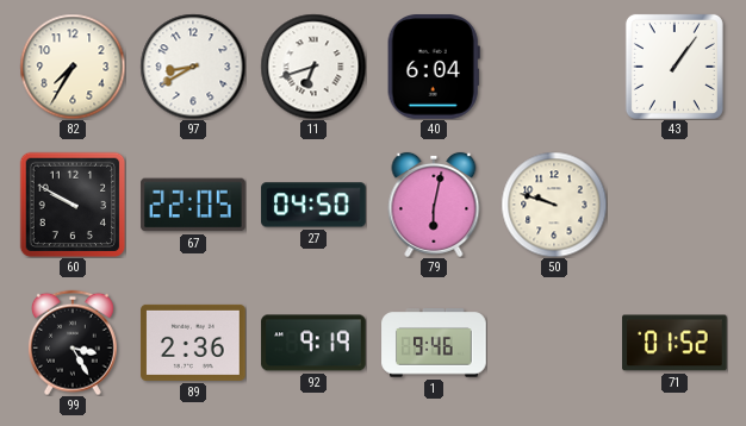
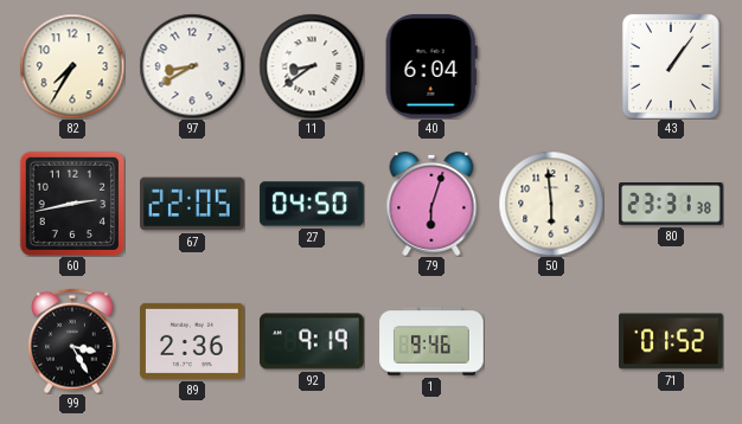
11: 6:42 -> 8:39 (312, 66)
60: 9:50 -> 2:43 (72, 204)
79: 6:02 -> 6:03 (431, 204)
50: 9:48 -> 5:59 (551, 204)
80: none -> 23:31 (671, 205)
